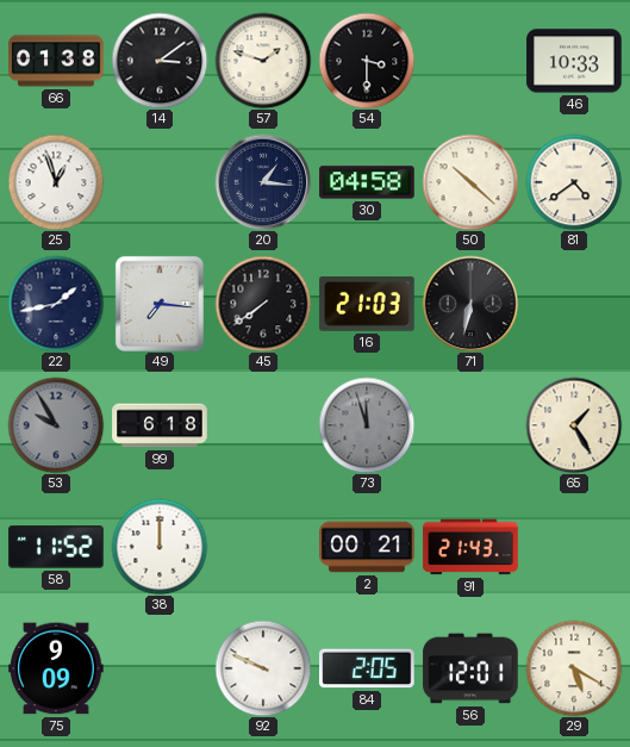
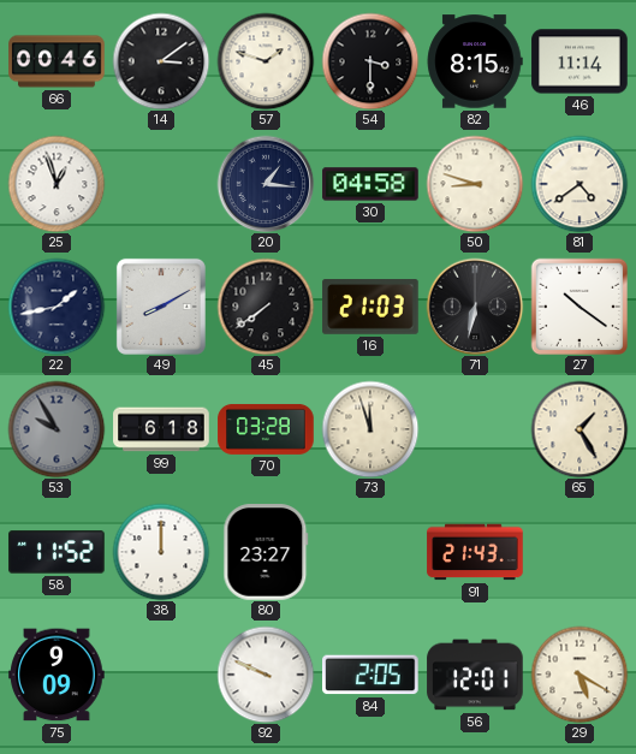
66: 01:38 -> 00:46 (57, 61)
82: none -> 8:15 (475, 61)
46: 10:33 -> 11:14 (579, 61)
50: 10:22 -> 8:48 (475, 184)
49: 7:16 -> 8:10 (161, 307)
27: none -> 10:21 (578, 305)
70: none -> 03:28 (266, 429)
73 dial: grey -> cream (370, 429)
80: none -> 23:27 (266, 552)
2: 00:21 -> none (367, 547)
